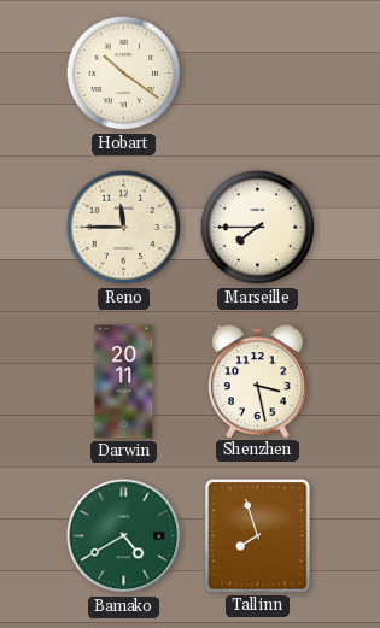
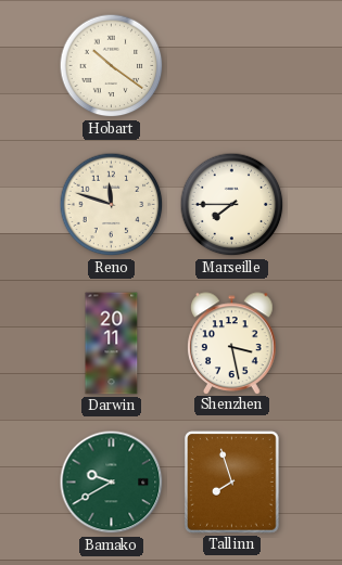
Reno: 11:45 -> 11:48 (112, 205)
Bamako: 4:40 -> 9:40 (112, 483)
